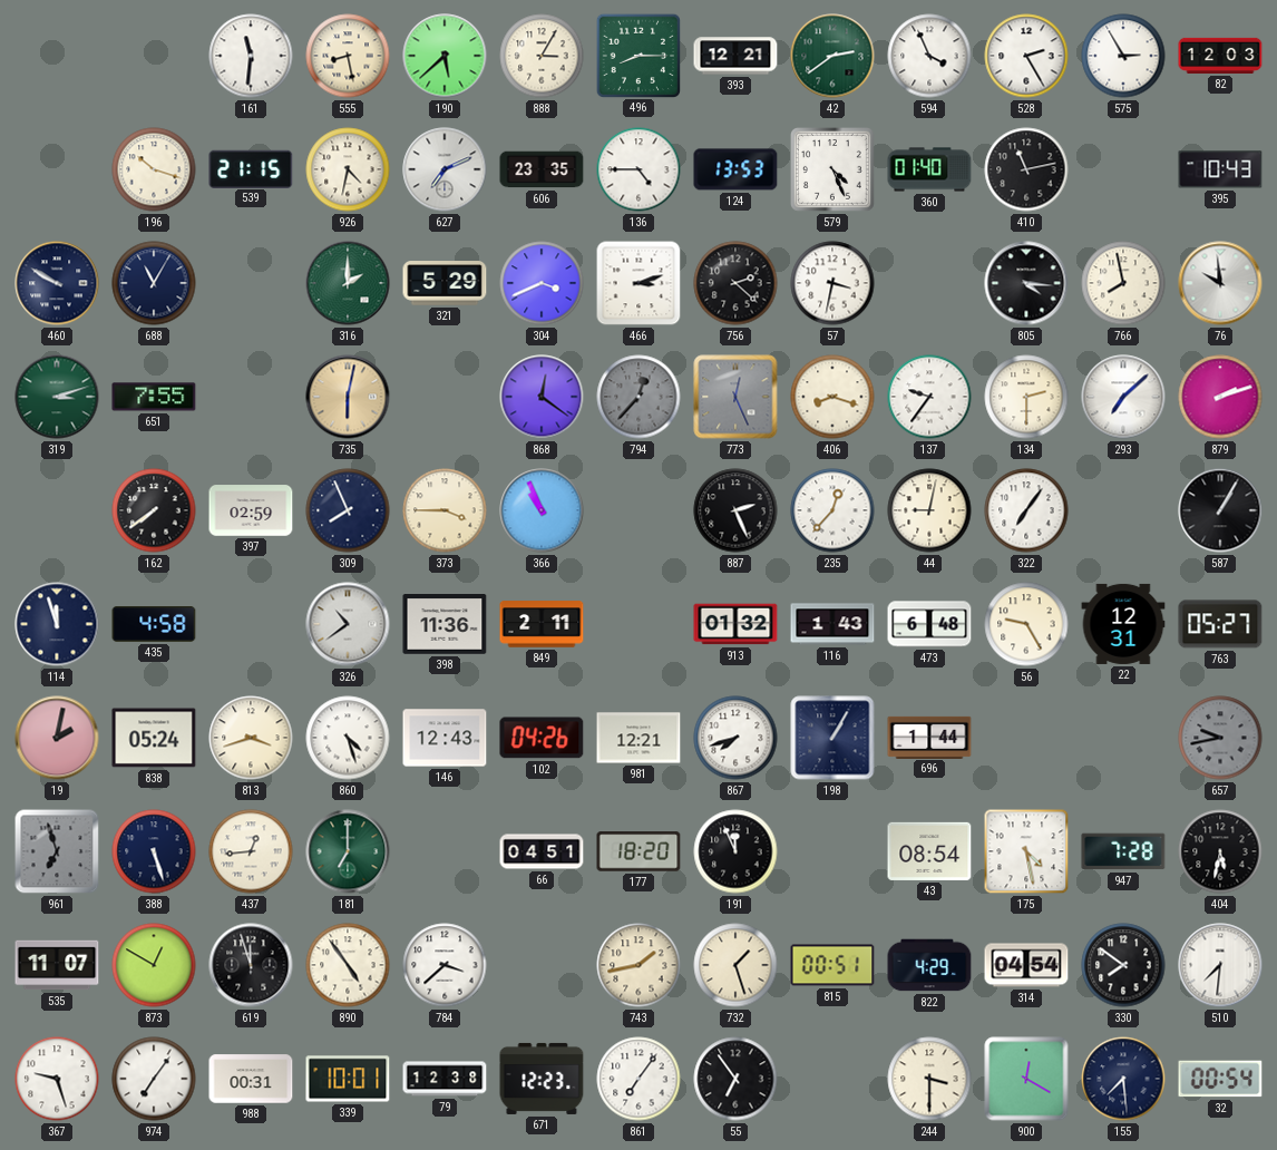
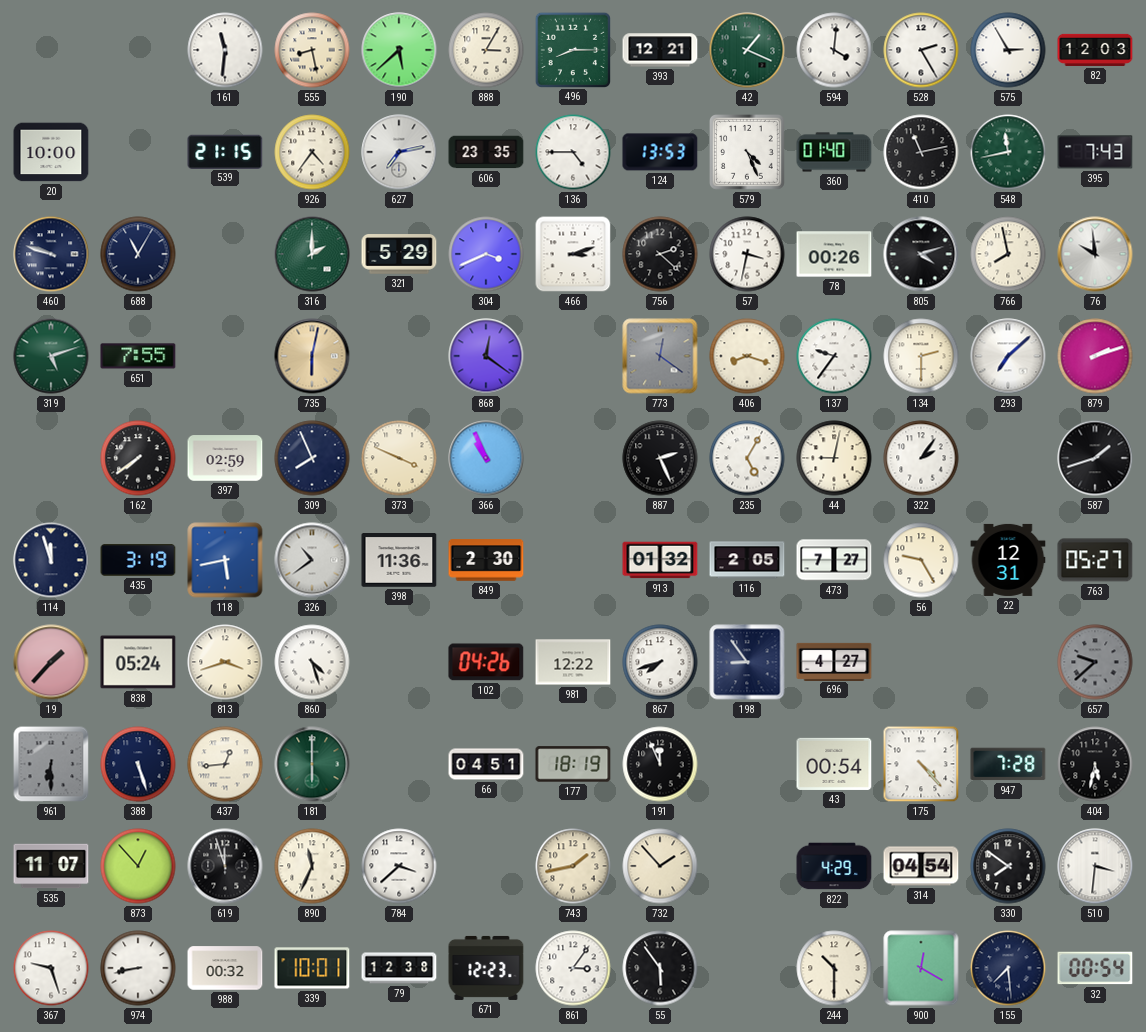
42: 2:39 -> 1:19 (747, 50)
594: 3:56 -> 4:01 (834, 50)
20: none -> 10:00 (51, 152)
196: 10:18 -> none (154, 169)
926: 4:32 -> 4:36 (312, 152)
627: 7:11 -> 7:13 (399, 152)
548: none -> 11:43 (1008, 152)
395: 10:43 -> 7:43 (1095, 152)
460: 9:50 -> 9:48 (51, 254)
78: none -> 00:26 (834, 254)
805: 4:16 -> 4:12 (921, 254)
319: 3:12 -> 5:12 (51, 356)
794: 12:37 -> none (638, 397)
773: 12:26 -> 12:21 (660, 356)
373: 3:45 -> 3:49 (399, 458)
235: 12:37 -> 5:05 (747, 458)
322: 7:06 -> 2:06 (921, 458)
587: 1:05 -> 1:42 (1095, 458)
435: 4:58 -> 3:19 (138, 561)
118: none -> 5:43 (225, 560)
849: 2:11 -> 2:30 (486, 560)
116: 1:43 -> 2:05 (747, 560)
473: 6:48 -> 7:27 (834, 560)
19: 2:02 -> 1:37 (51, 662)
146: 12:43 -> none (445, 738)
981: 12:21 -> 12:22 (573, 662)
198: 1:05 -> 8:54 (747, 662)
696: 1:44 -> 4:27 (834, 661)
657: 9:43 -> 9:38 (1095, 662)
961: 6:57 -> 6:30 (51, 764)
181: 7:00 -> 6:00 (312, 764)
177: 18:20 -> 18:19 (573, 764)
43: 08:54 -> 00:54 (834, 764)
175: 4:28 -> 4:23 (921, 764)
873: 12:50 -> 12:53 (138, 866)
890: 4:54 -> 11:34 (312, 866)
732: 1:27 -> 1:53 (660, 866)
815: 00:51 -> none (832, 965)
510: 7:31 -> 3:31 (1095, 866)
974: 7:06 -> 8:43 (138, 968)
988: 00:31 -> 00:32 (225, 968)
861: 7:06 -> 3:06 (573, 968)
55: 6:54 -> 5:54 (660, 968)
244: 3:30 -> 10:30 (834, 968)
